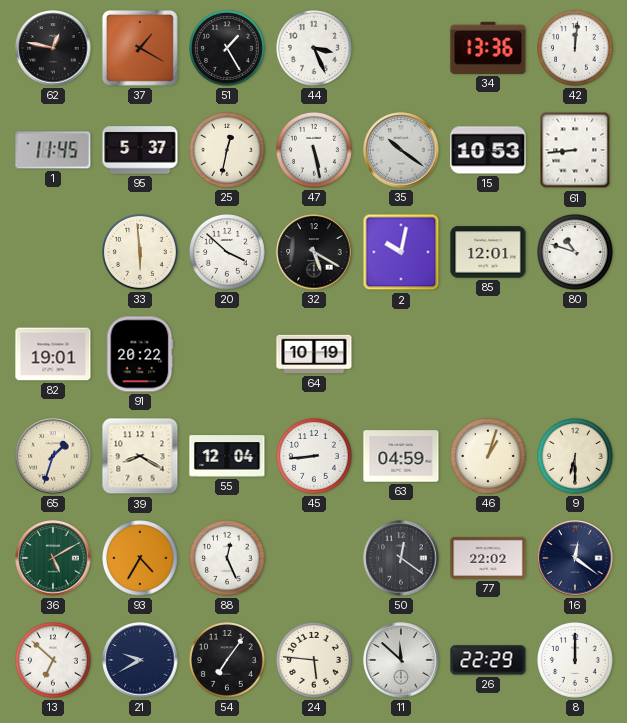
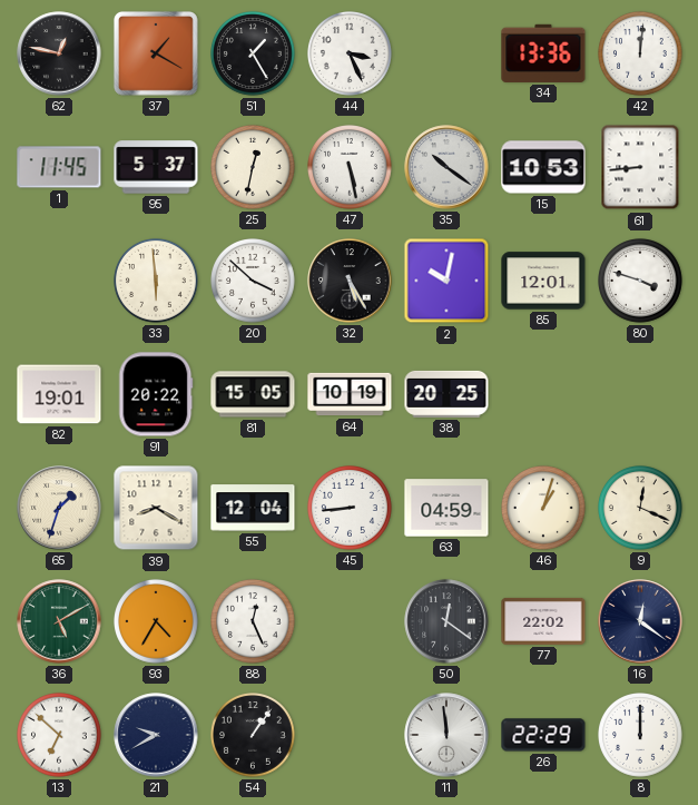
32: 5:20 -> 5:25 (350, 281)
80: 10:48 -> 3:48 (641, 282)
81: none -> 15:05 (253, 394)
38: none -> 20:25 (446, 394)
9: 6:30 -> 12:19 (641, 509)
54: 7:06 -> 1:06 (254, 736)
24: 5:46 -> none (315, 661)
11: 11:52 -> 11:59 (446, 735)
